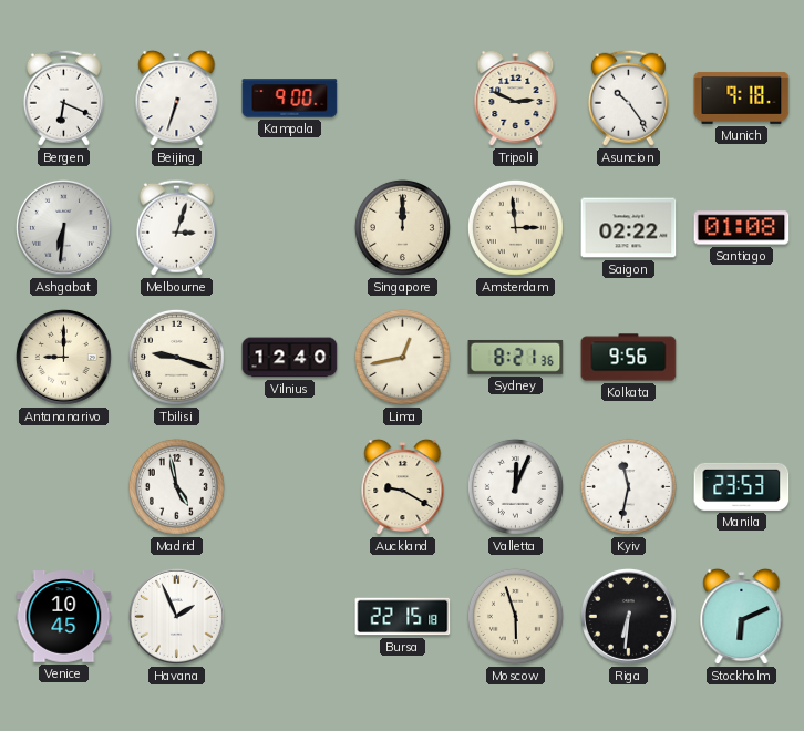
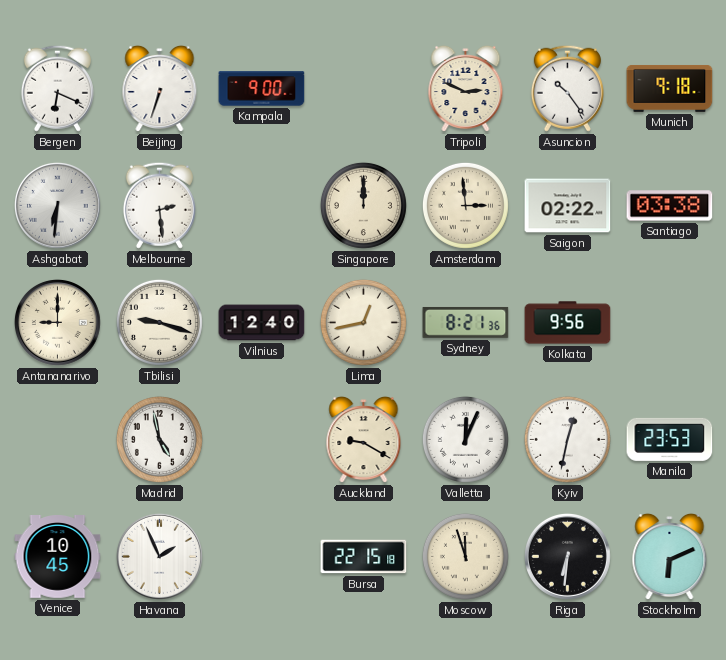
Melbourne: 3:03 -> 2:29 (159, 205)
Santiago: 01:08 -> 03:38 (670, 206)
Kyiv: 11:32 -> 12:32 (567, 439)
Moscow: 5:57 -> 11:57 (465, 556)
